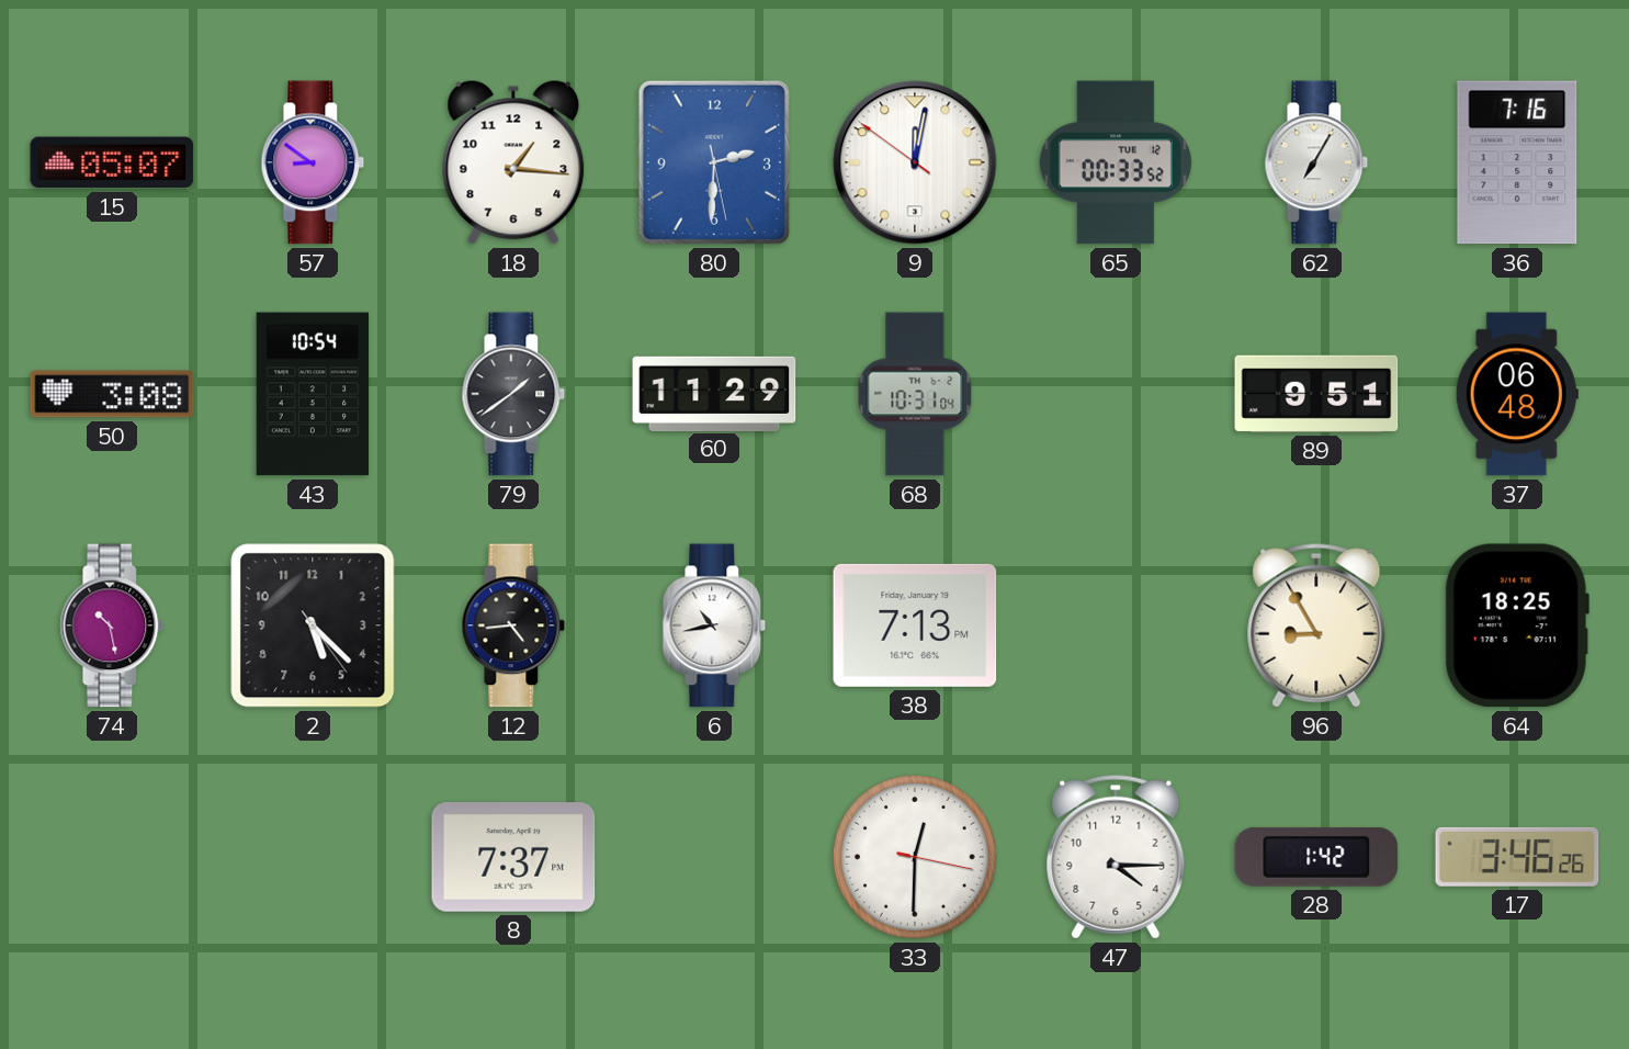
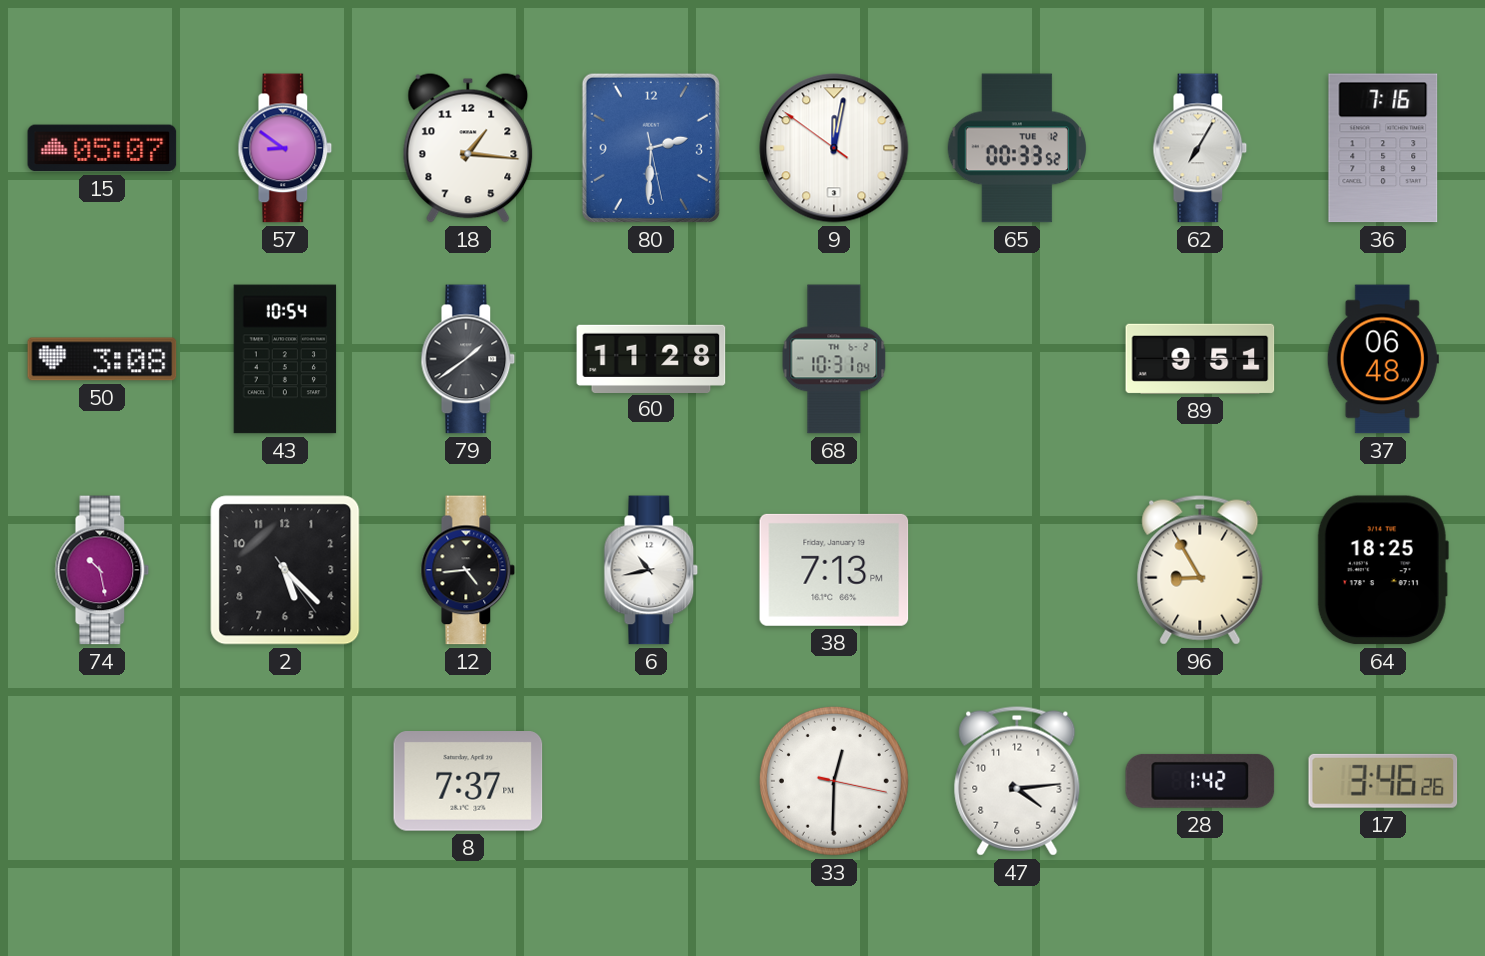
60: 11:29 -> 11:28 (651, 358)
47: 4:15 -> 4:14 (1017, 781)
